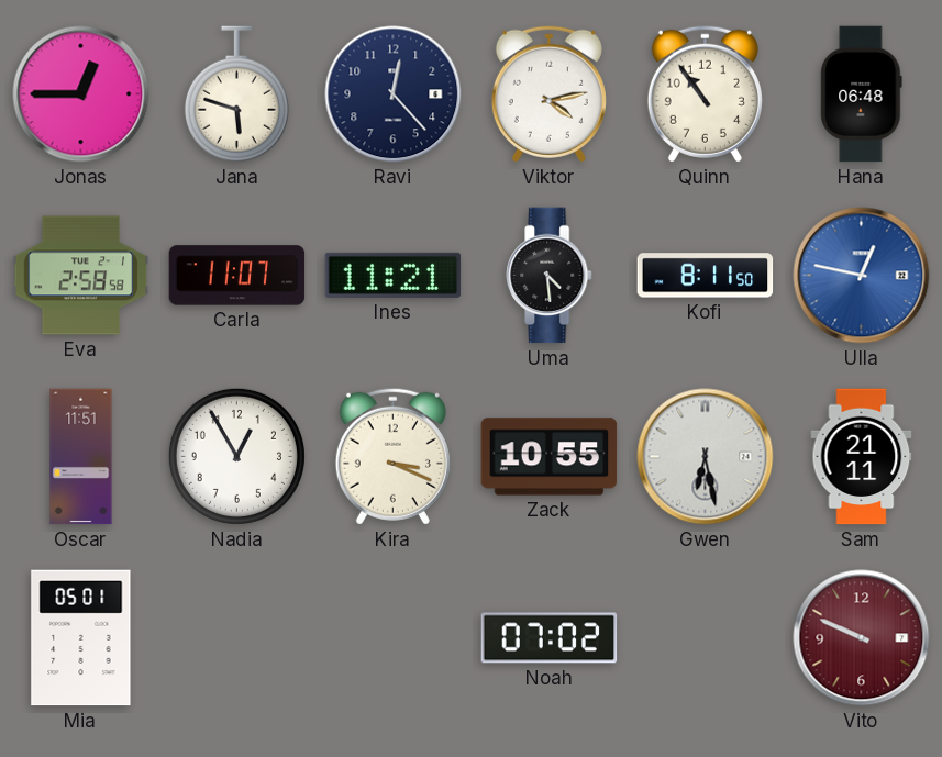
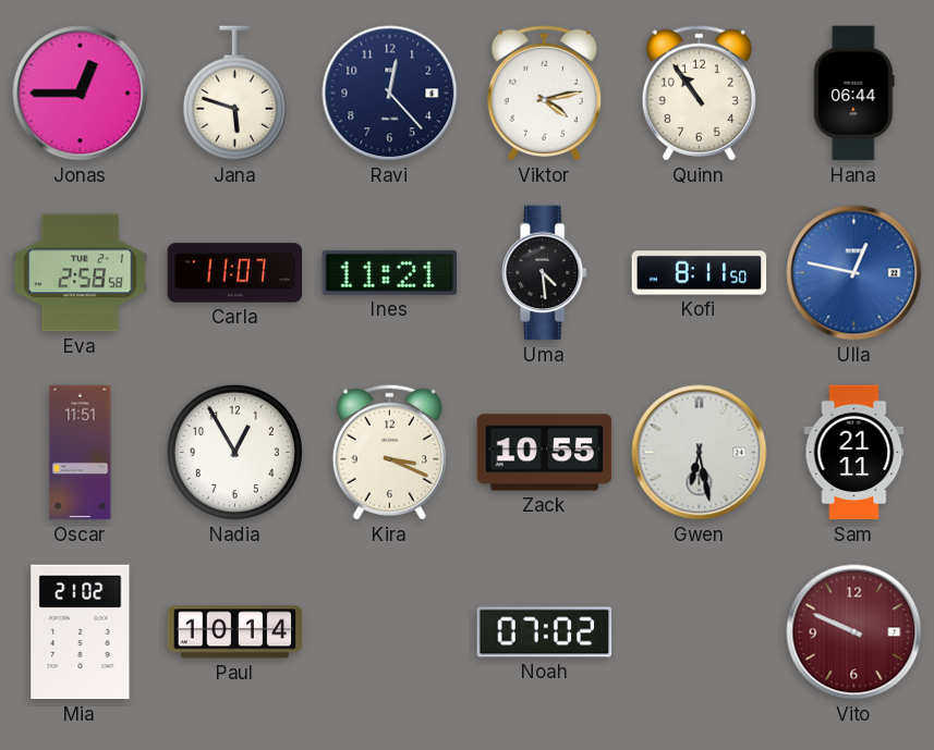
Hana: 06:48 -> 06:44 (854, 94)
Mia: 05:01 -> 21:02 (81, 632)
Paul: none -> 10:14 (235, 632)
